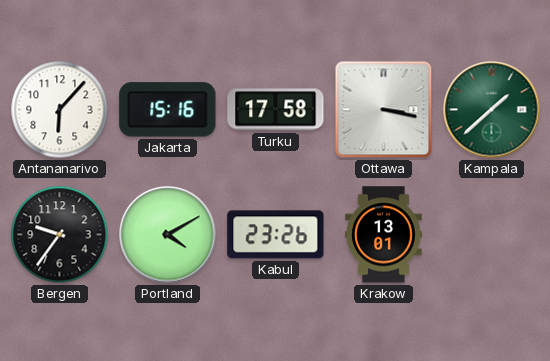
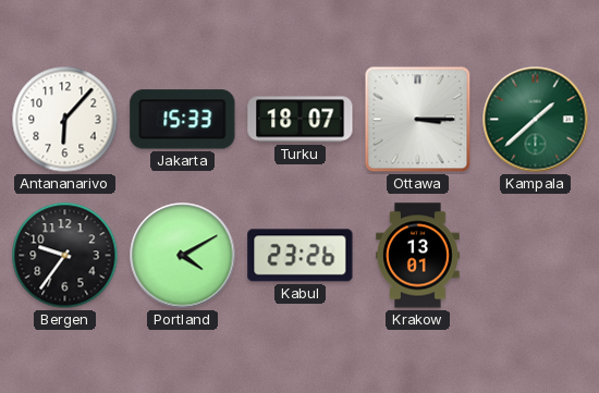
Jakarta: 15:16 -> 15:33 (183, 120)
Turku: 17:58 -> 18:07 (301, 120)
Ottawa: 3:17 -> 3:15 (418, 120)
